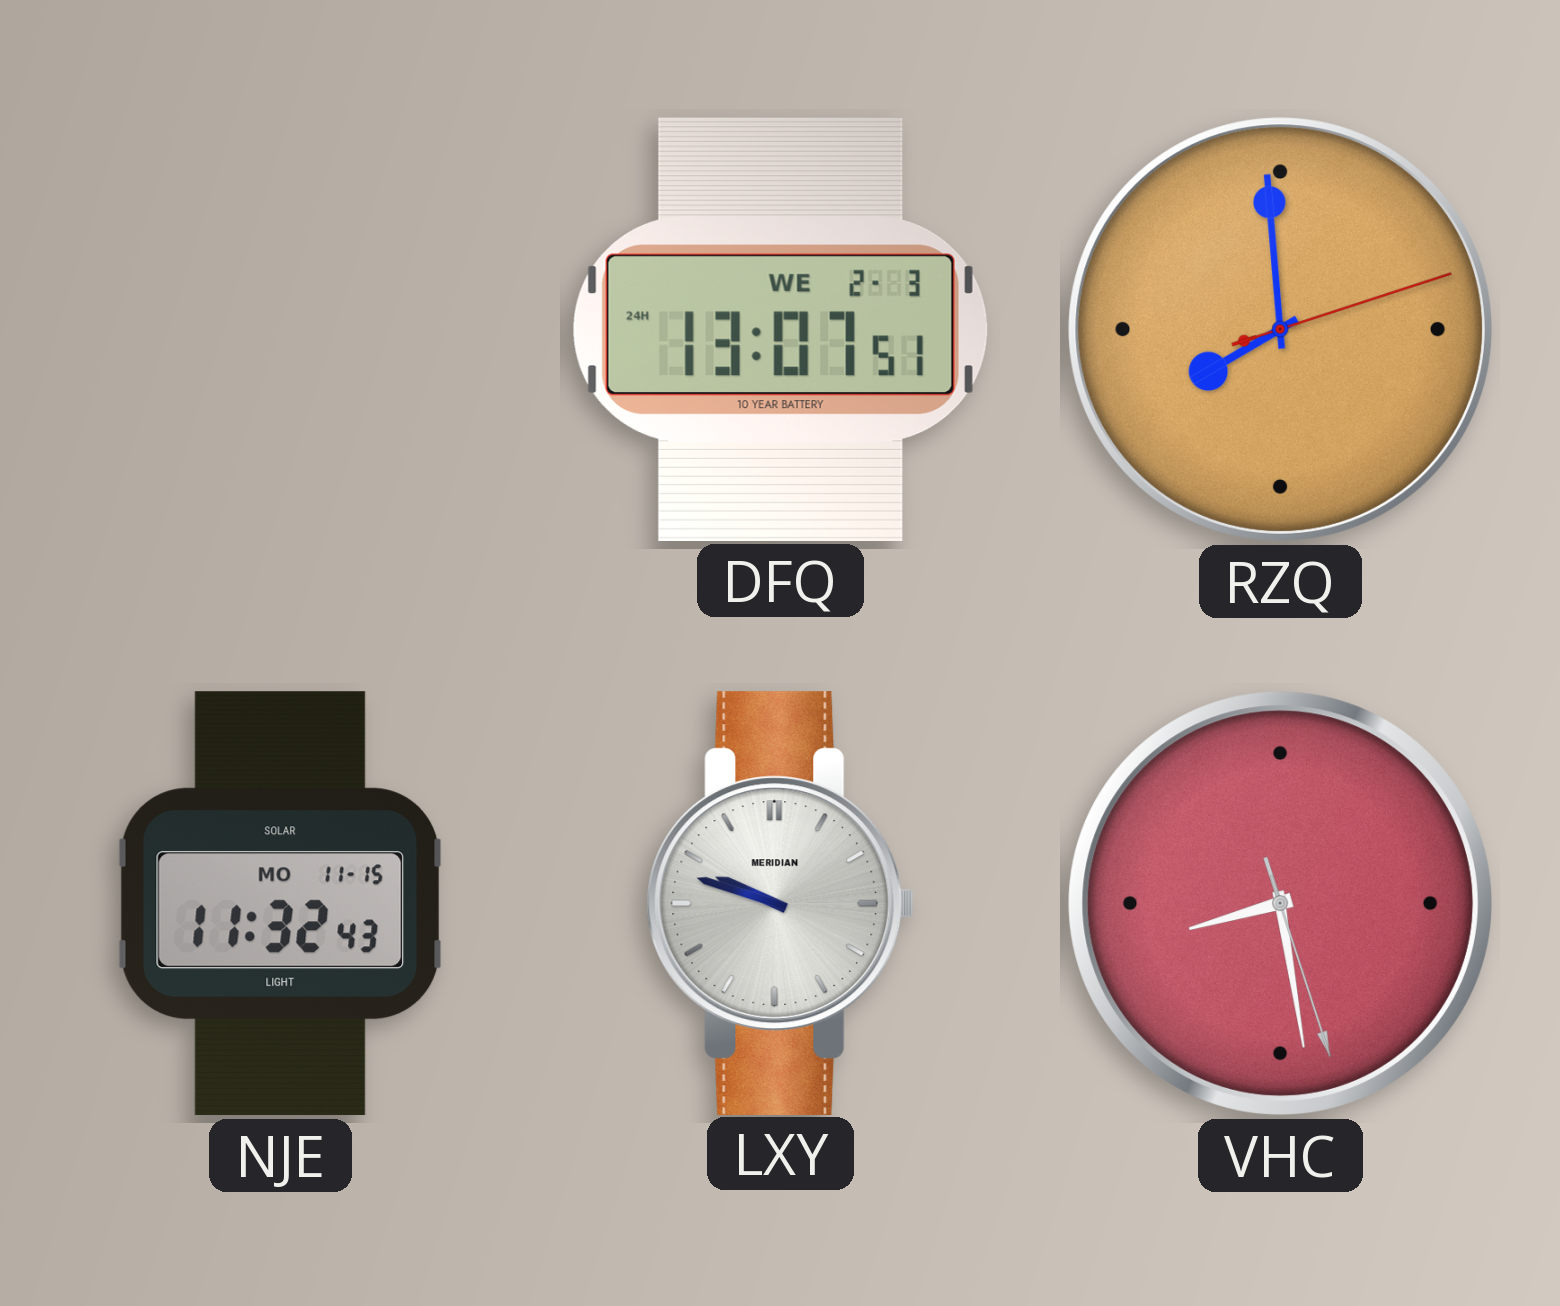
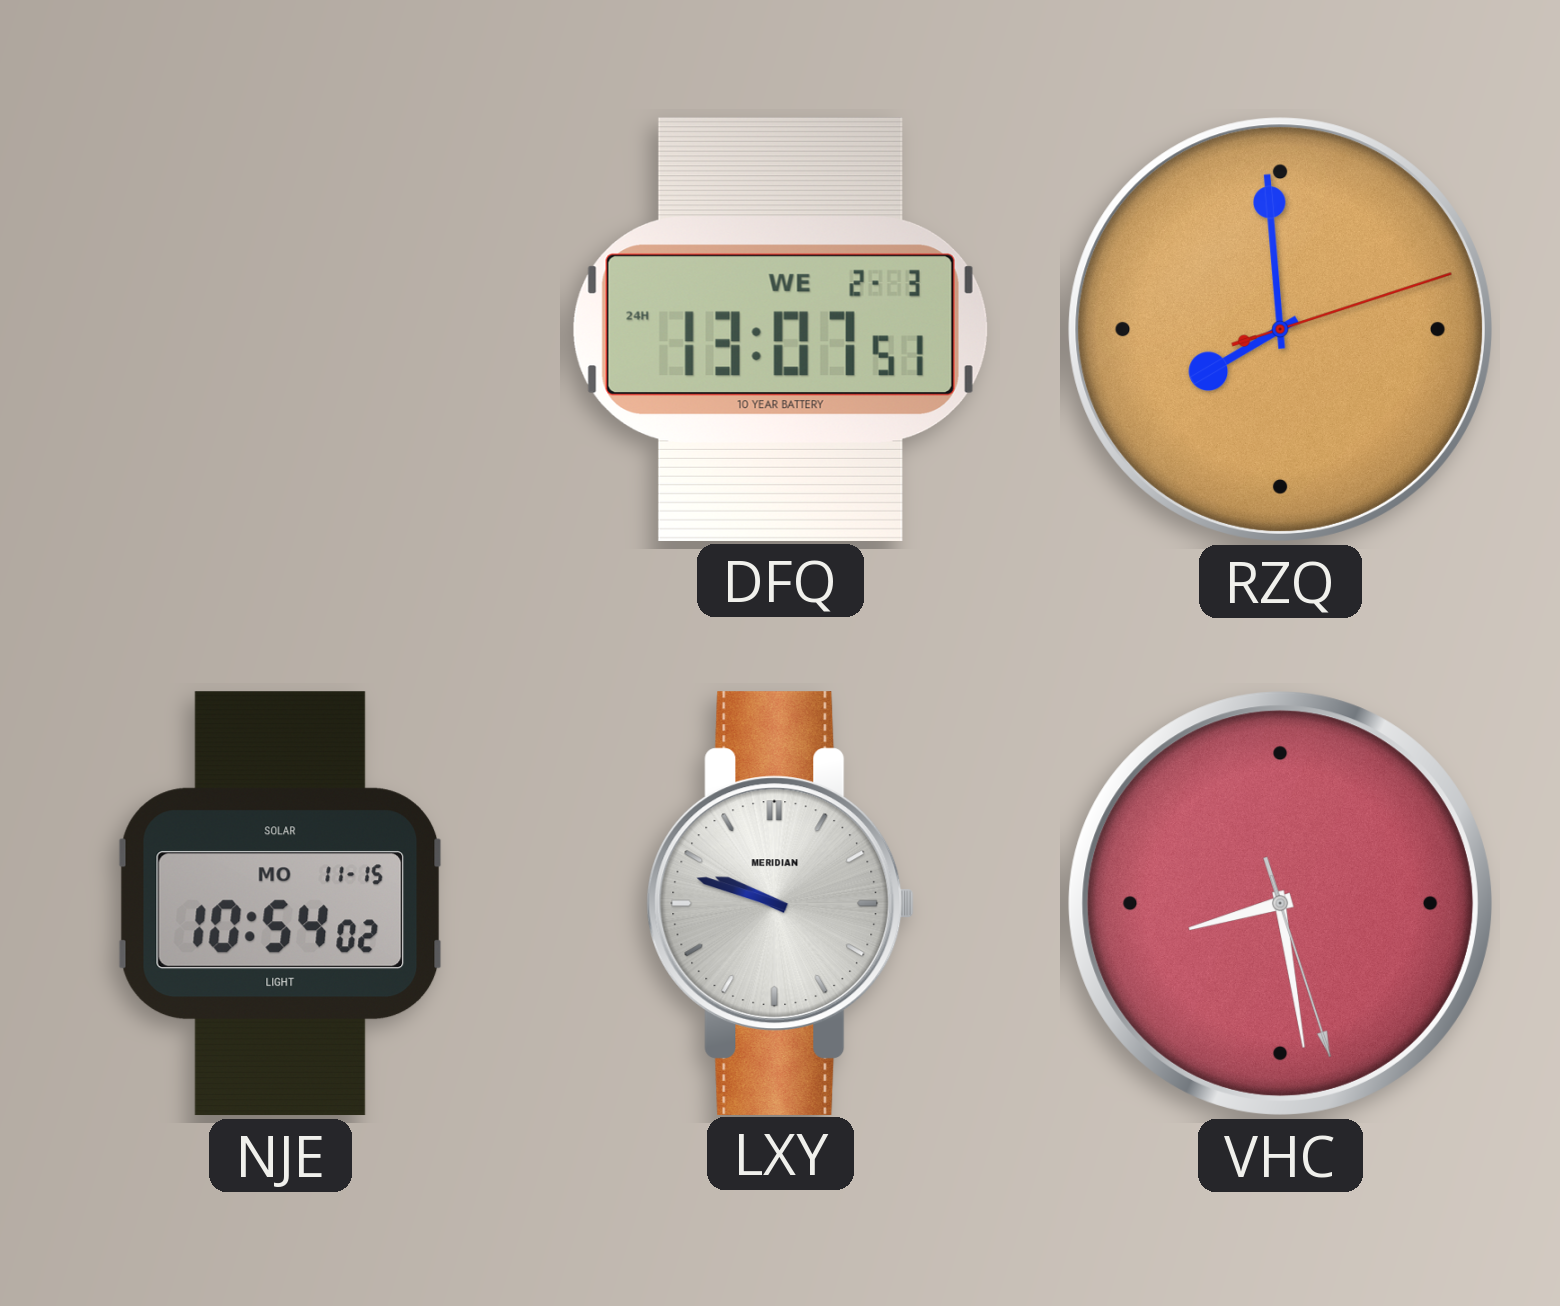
NJE: 11:32 -> 10:54 (281, 904)
